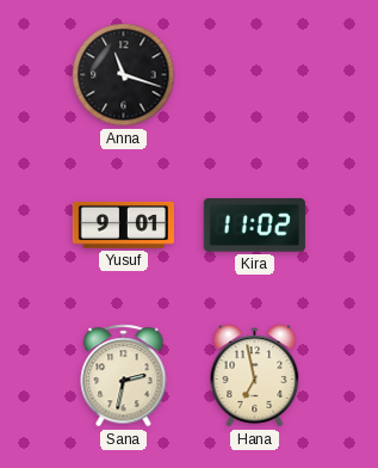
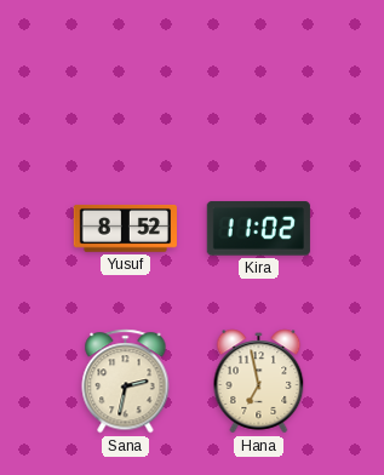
Anna: 11:18 -> none (124, 75)
Yusuf: 9:01 -> 8:52 (125, 229)
